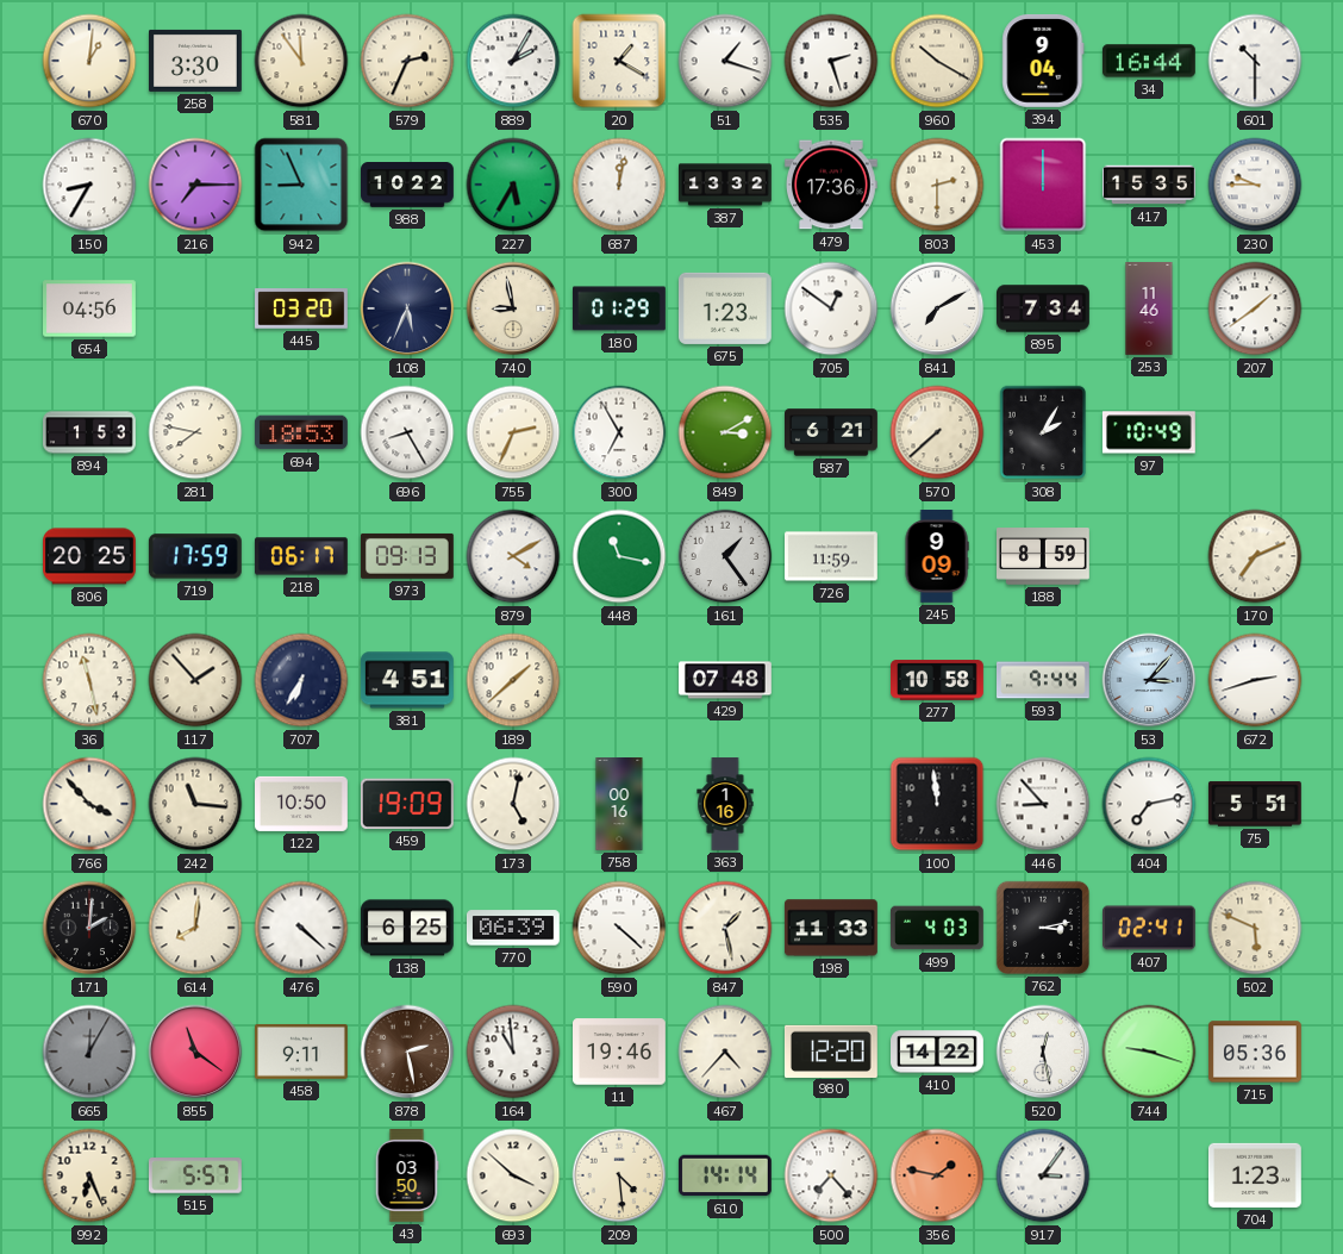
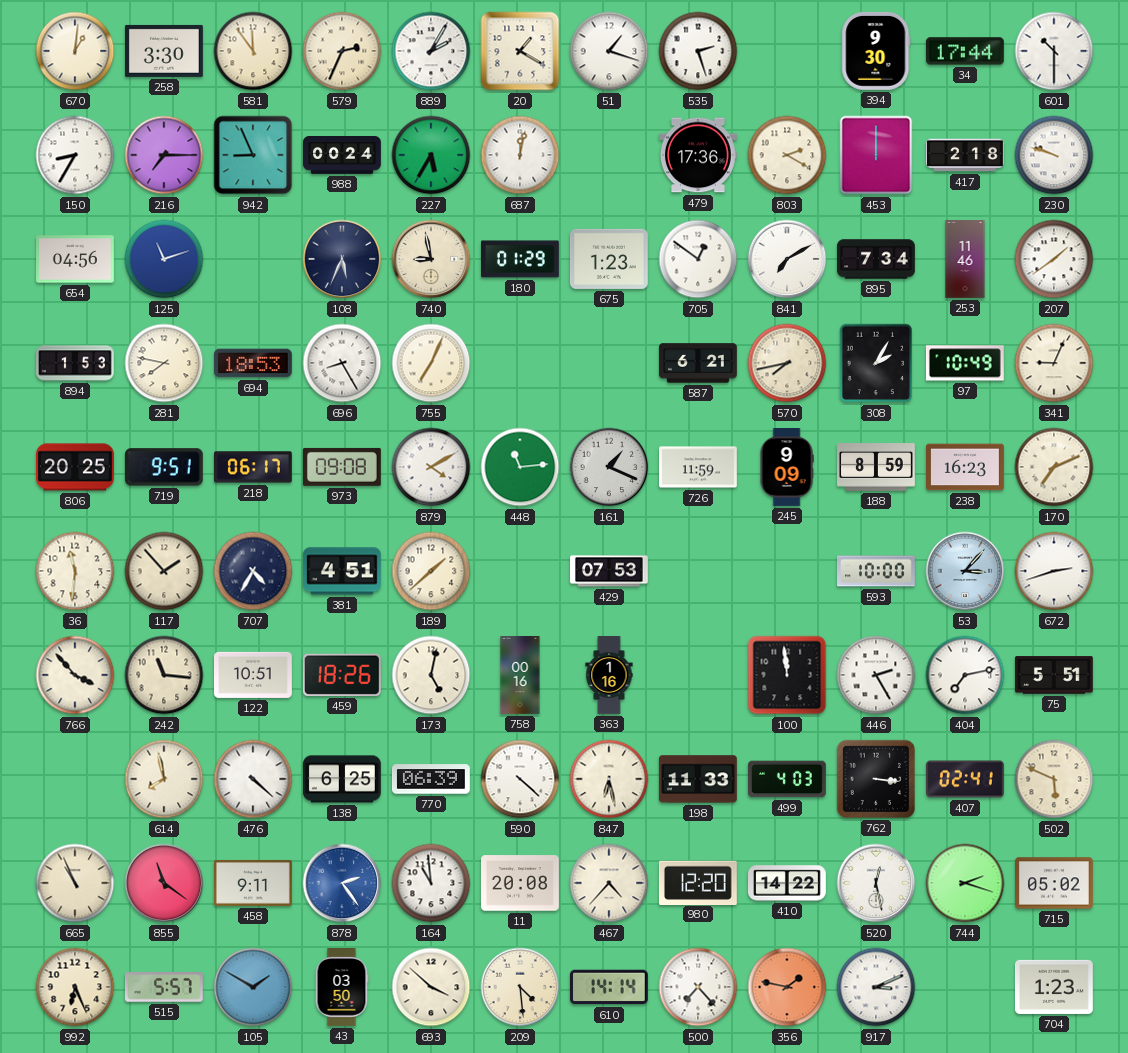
960: 10:20 -> none (937, 61)
394: 9:04 -> 9:30 (876, 51)
34: 16:44 -> 17:44 (965, 51)
988: 10:22 -> 00:24 (343, 155)
387: 13:32 -> none (726, 185)
803: 2:30 -> 2:20 (787, 155)
417: 15:35 -> 2:18 (966, 155)
230: 9:45 -> 9:48 (1054, 155)
125: none -> 11:12 (164, 259)
445: 03:20 -> none (302, 308)
755: 2:34 -> 7:04 (431, 363)
300: 6:55 -> none (619, 432)
849: 3:10 -> none (725, 432)
570: 7:38 -> 7:43 (787, 363)
341: none -> 9:04 (1054, 363)
719: 17:59 -> 9:51 (164, 467)
973: 09:13 -> 09:08 (342, 467)
448: 11:17 -> 11:14 (520, 467)
161: 1:24 -> 1:19 (609, 467)
238: none -> 16:23 (966, 467)
36: 11:28 -> 11:31 (75, 571)
707: 6:35 -> 4:35 (253, 571)
429: 07:48 -> 07:53 (610, 571)
277: 10:58 -> none (938, 680)
593: 9:44 -> 10:00 (877, 571)
122: 10:50 -> 10:51 (254, 675)
459: 19:09 -> 18:26 (342, 675)
446: 8:53 -> 2:25 (876, 675)
171: 2:01 -> none (89, 928)
614: 8:01 -> 7:58 (164, 779)
847: 1:28 -> 6:28 (609, 779)
762: 3:13 -> 3:16 (876, 779)
665: 12:05 -> 10:56 (75, 883)
665 dial: grey -> cream (75, 883)
878: 2:28 -> 2:24 (342, 883)
878 dial: brown -> blue (342, 883)
11: 19:46 -> 20:08 (521, 883)
744: 9:18 -> 2:18 (965, 883)
715: 05:36 -> 05:02 (1055, 883)
105: none -> 1:50 (253, 987)
917: 3:06 -> 3:11 (876, 987)
